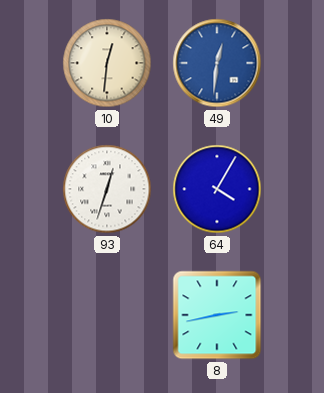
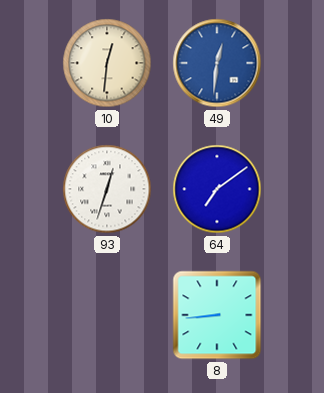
64: 4:05 -> 7:09 (217, 189)
8: 2:43 -> 8:44 (217, 315)
